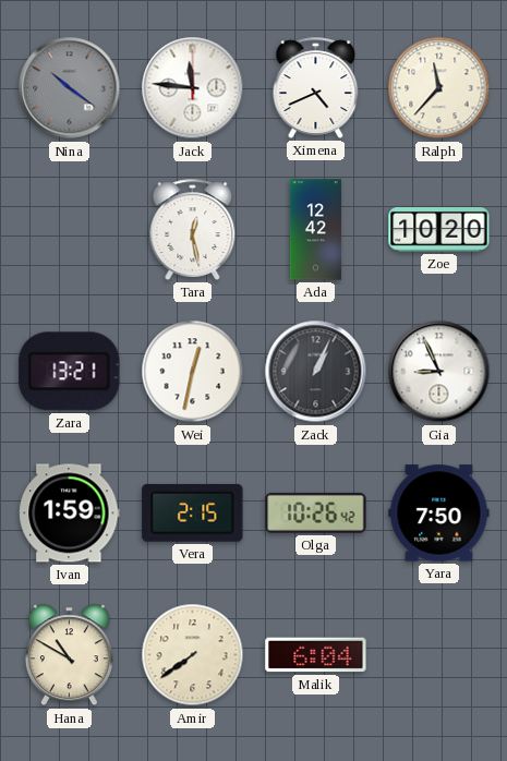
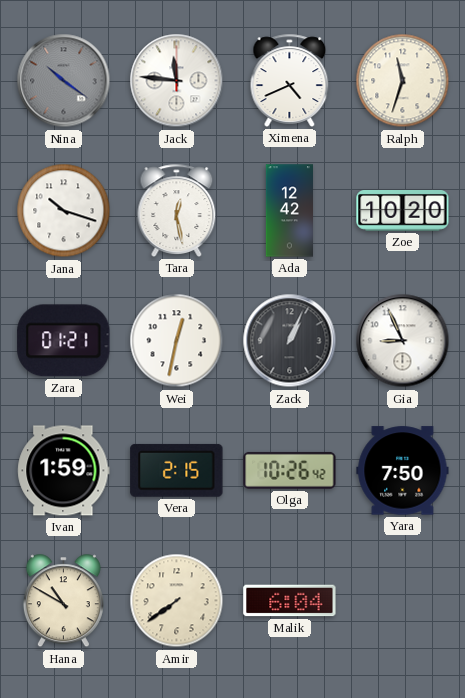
Ralph: 11:37 -> 11:33 (403, 81)
Jana: none -> 10:18 (64, 211)
Zara: 13:21 -> 01:21 (64, 341)
